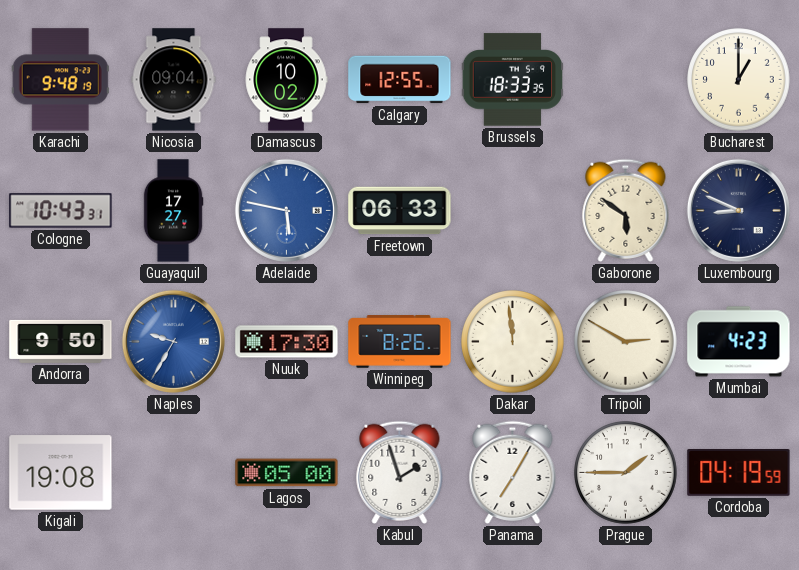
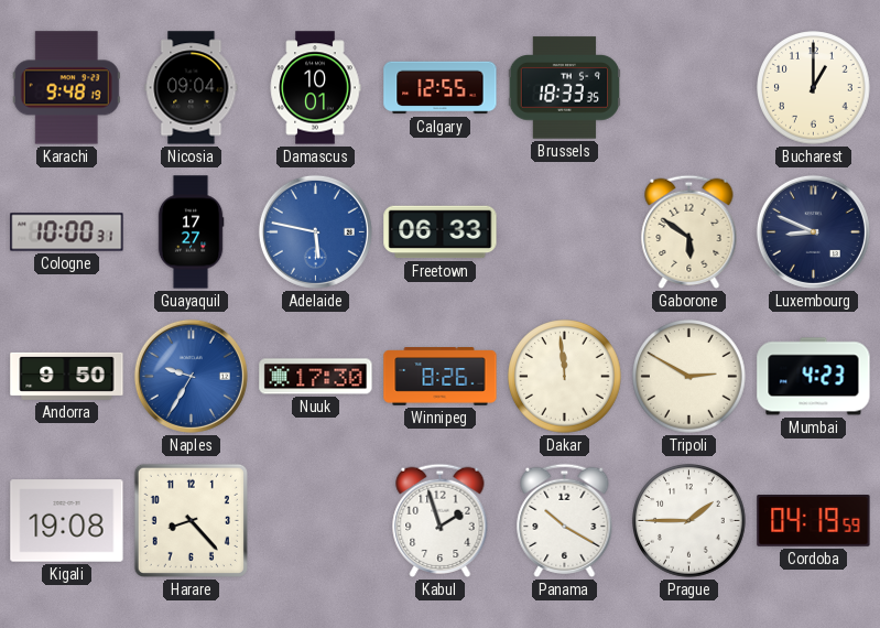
Damascus: 10:02 -> 10:01 (315, 88)
Cologne: 10:43 -> 10:00 (67, 232)
Harare: none -> 8:23 (191, 520)
Lagos: 05:00 -> none (287, 473)
Panama: 7:05 -> 10:20 (565, 520)
